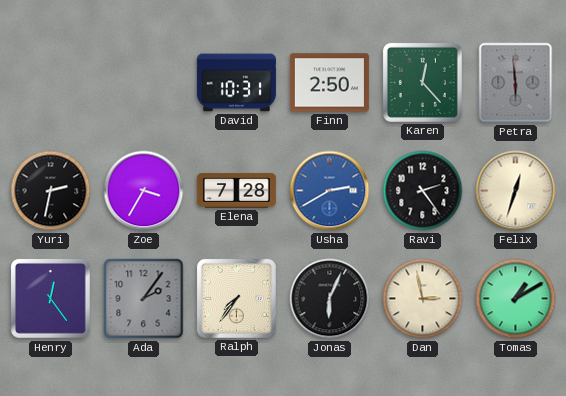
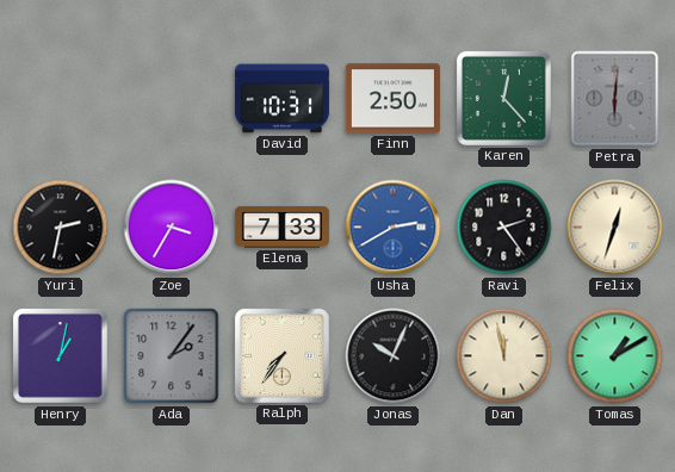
Petra: 5:59 -> 6:01 (615, 99)
Elena: 7:28 -> 7:33 (281, 228)
Henry: 12:24 -> 1:02 (61, 356)
Jonas: 6:04 -> 10:04 (394, 356)
Dan: 2:58 -> 11:58 (504, 356)
